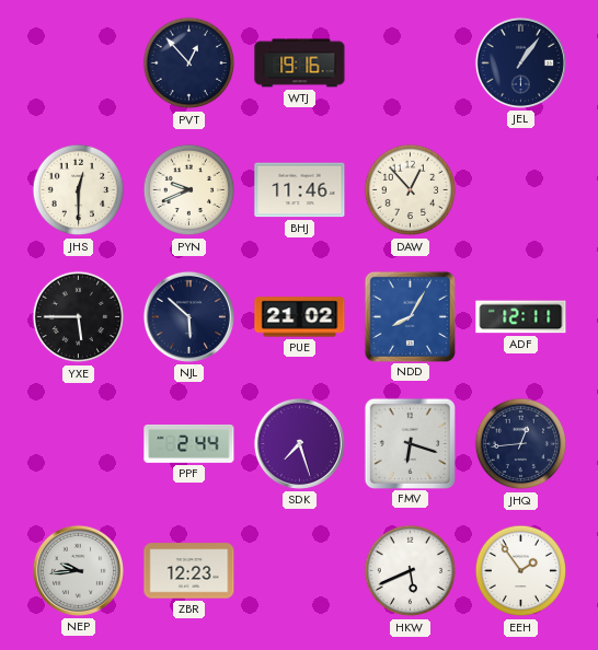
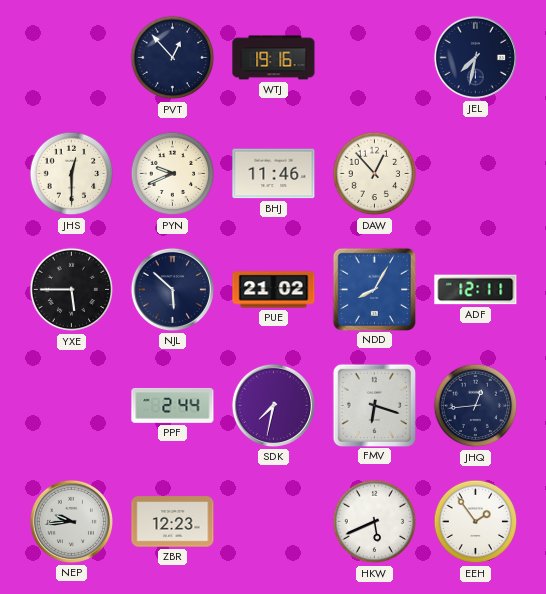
JEL: 1:06 -> 7:32 (475, 57)
SDK: 7:27 -> 7:32 (273, 405)
